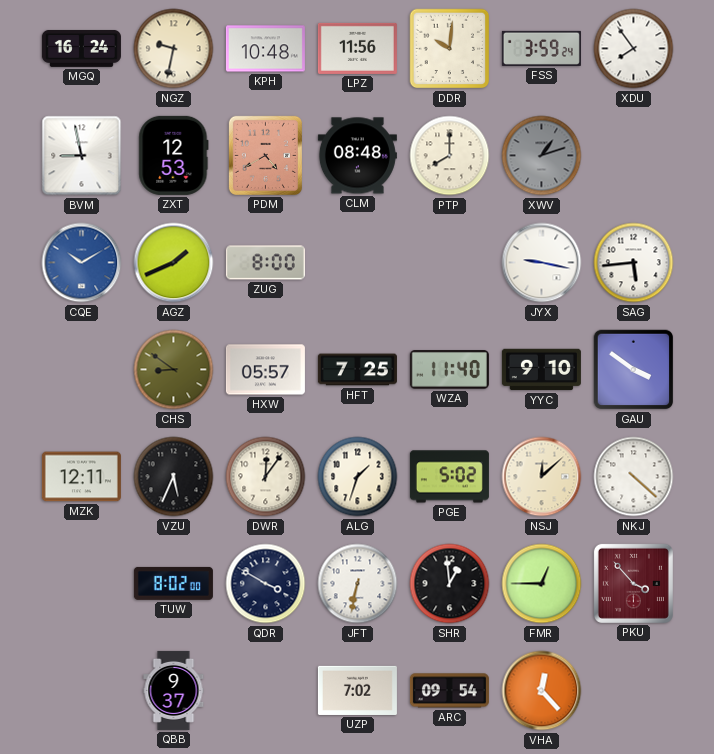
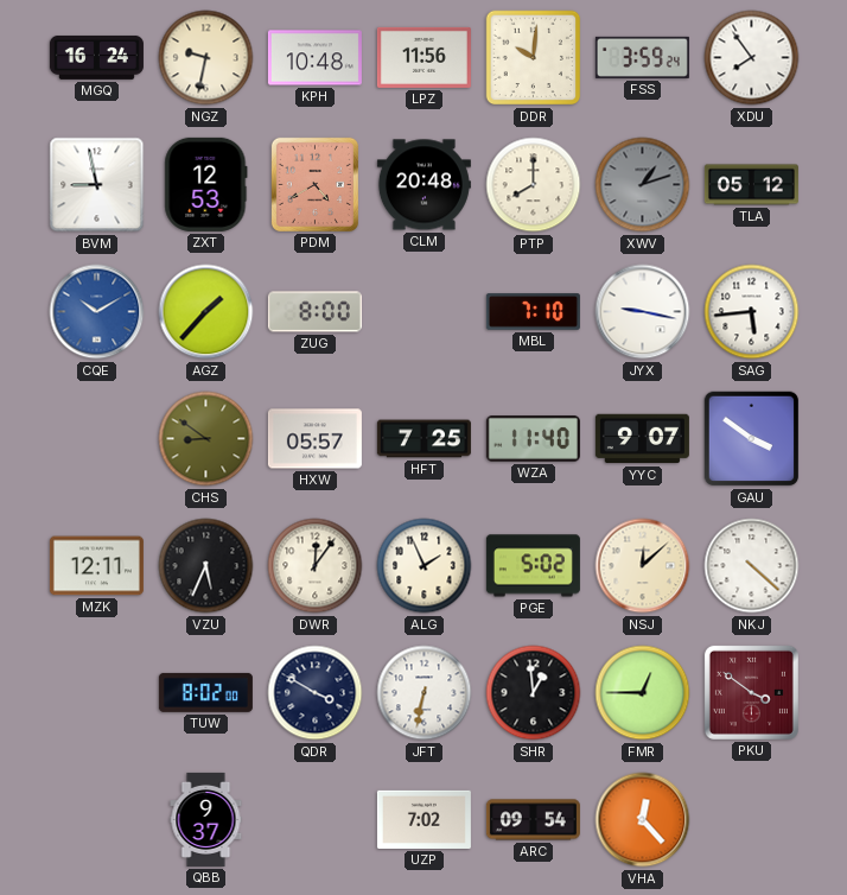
CLM: 08:48 -> 20:48 (423, 185)
TLA: none -> 05:12 (751, 185)
AGZ: 1:41 -> 1:37 (206, 312)
MBL: none -> 7:10 (533, 312)
YYC: 9:10 -> 9:07 (642, 439)
ALG: 1:33 -> 1:56 (425, 566)
PKU: 3:53 -> 3:51 (751, 692)
